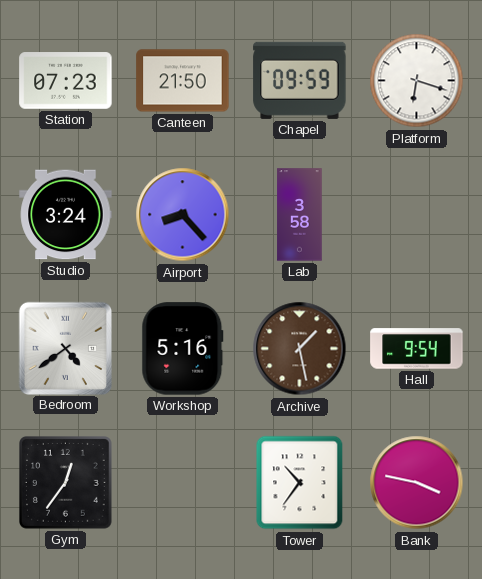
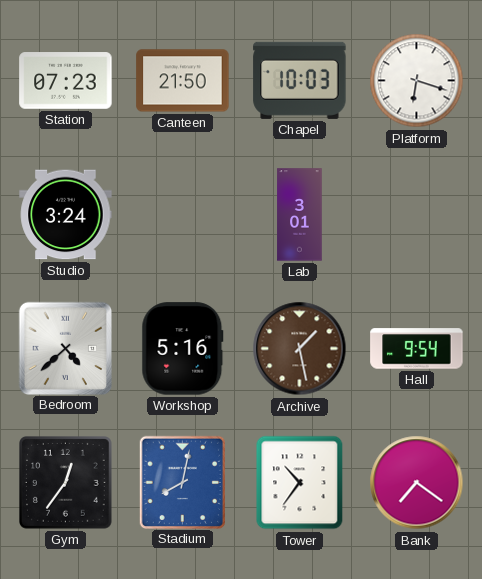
Chapel: 09:59 -> 10:03 (300, 80)
Airport: 8:23 -> none (183, 215)
Lab: 3:58 -> 3:01 (300, 215)
Bedroom: 4:39 -> 4:38 (65, 348)
Stadium: none -> 8:02 (182, 482)
Bank: 3:47 -> 7:21 (417, 483)
